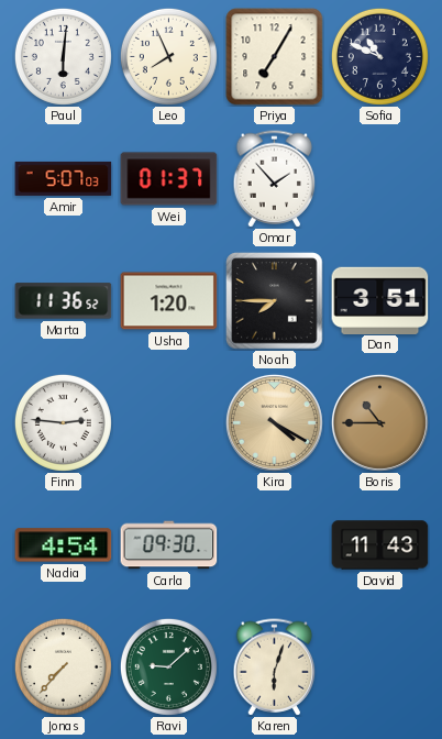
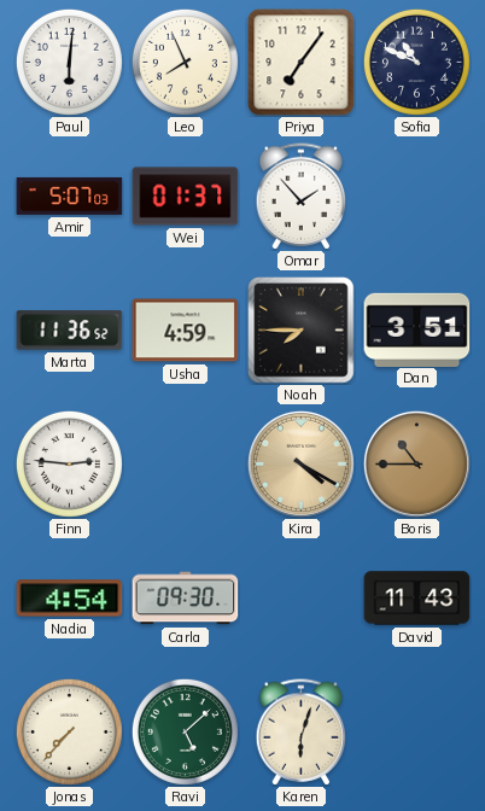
Priya: 7:05 -> 7:06 (302, 63)
Usha: 1:20 -> 4:59 (186, 331)
Ravi: 9:08 -> 5:08 (185, 731)
